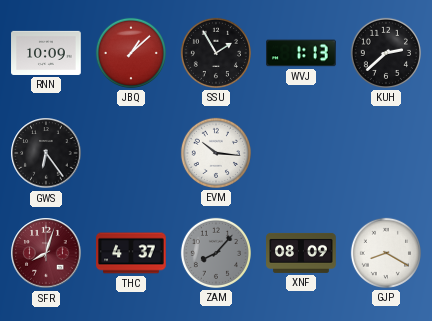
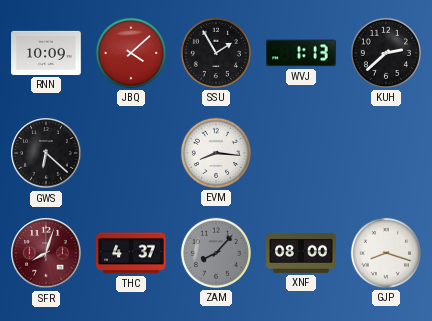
JBQ: 1:08 -> 4:08 (131, 53)
GWS: 6:24 -> 6:22 (46, 153)
EVM: 10:16 -> 8:16 (216, 153)
XNF: 08:09 -> 08:00 (301, 253)
GJP: 8:20 -> 8:18 (386, 253)
